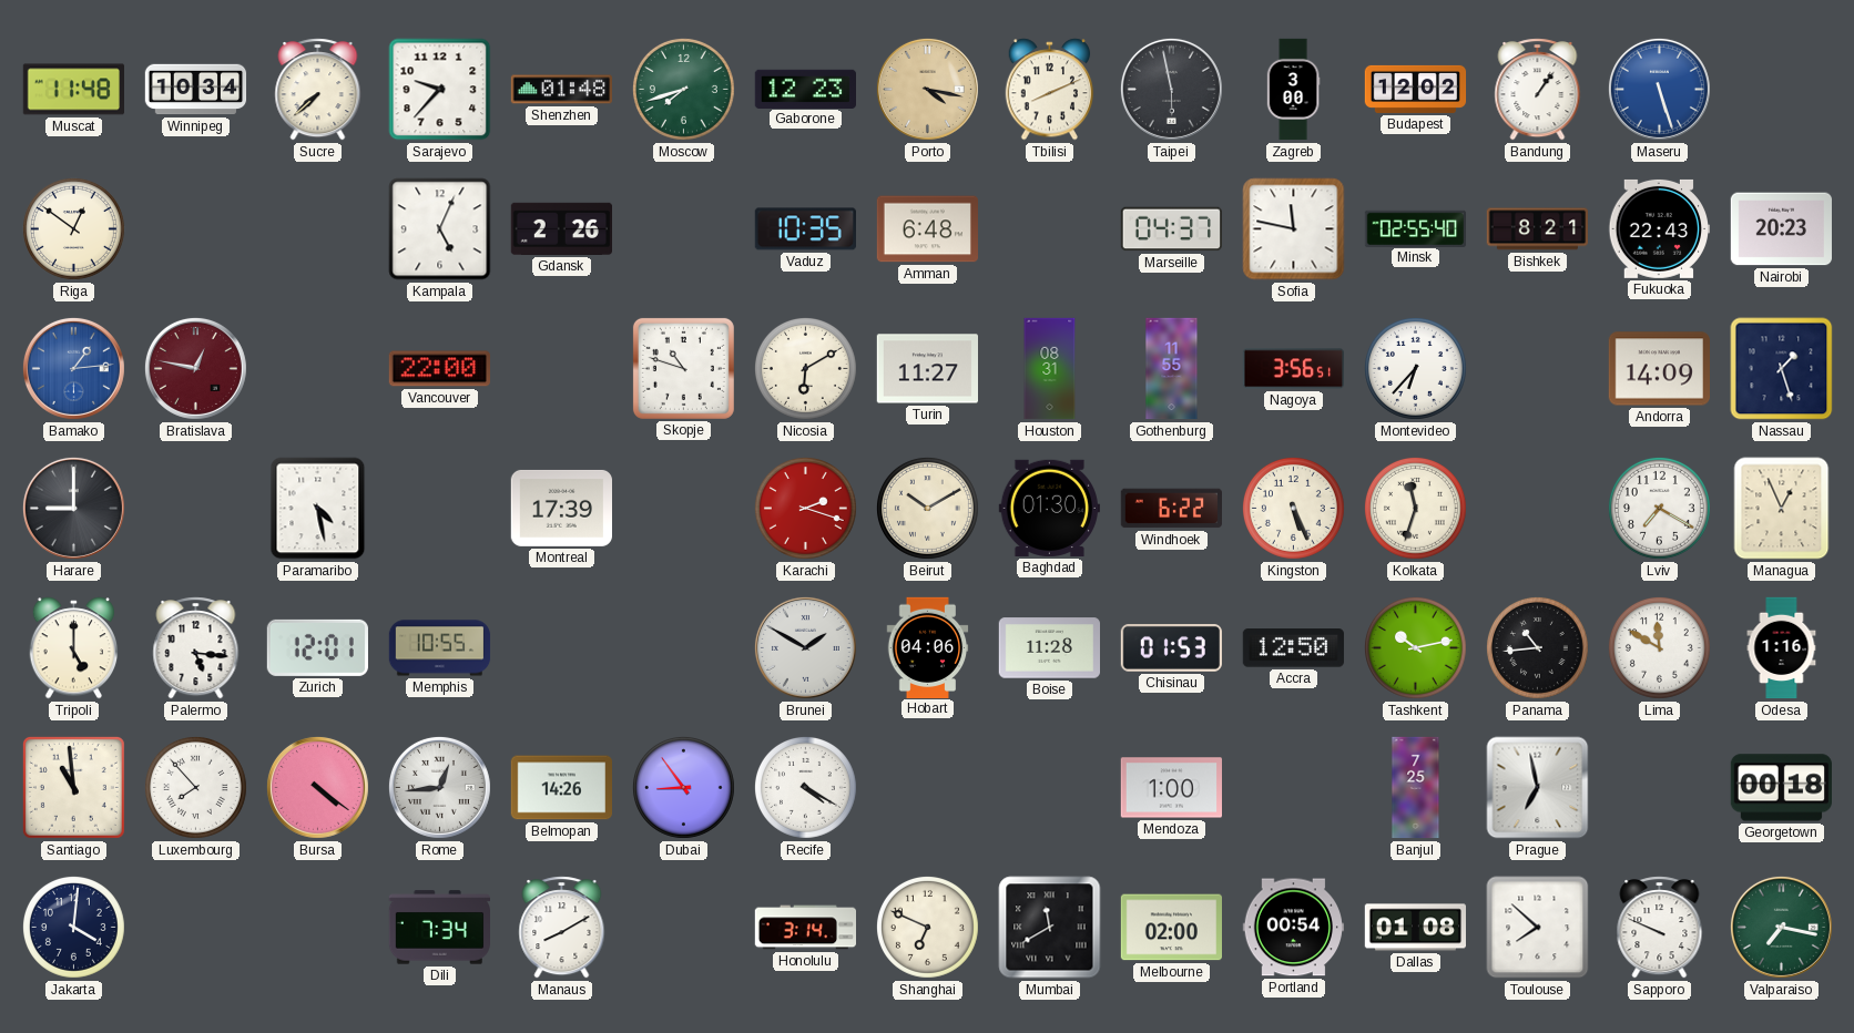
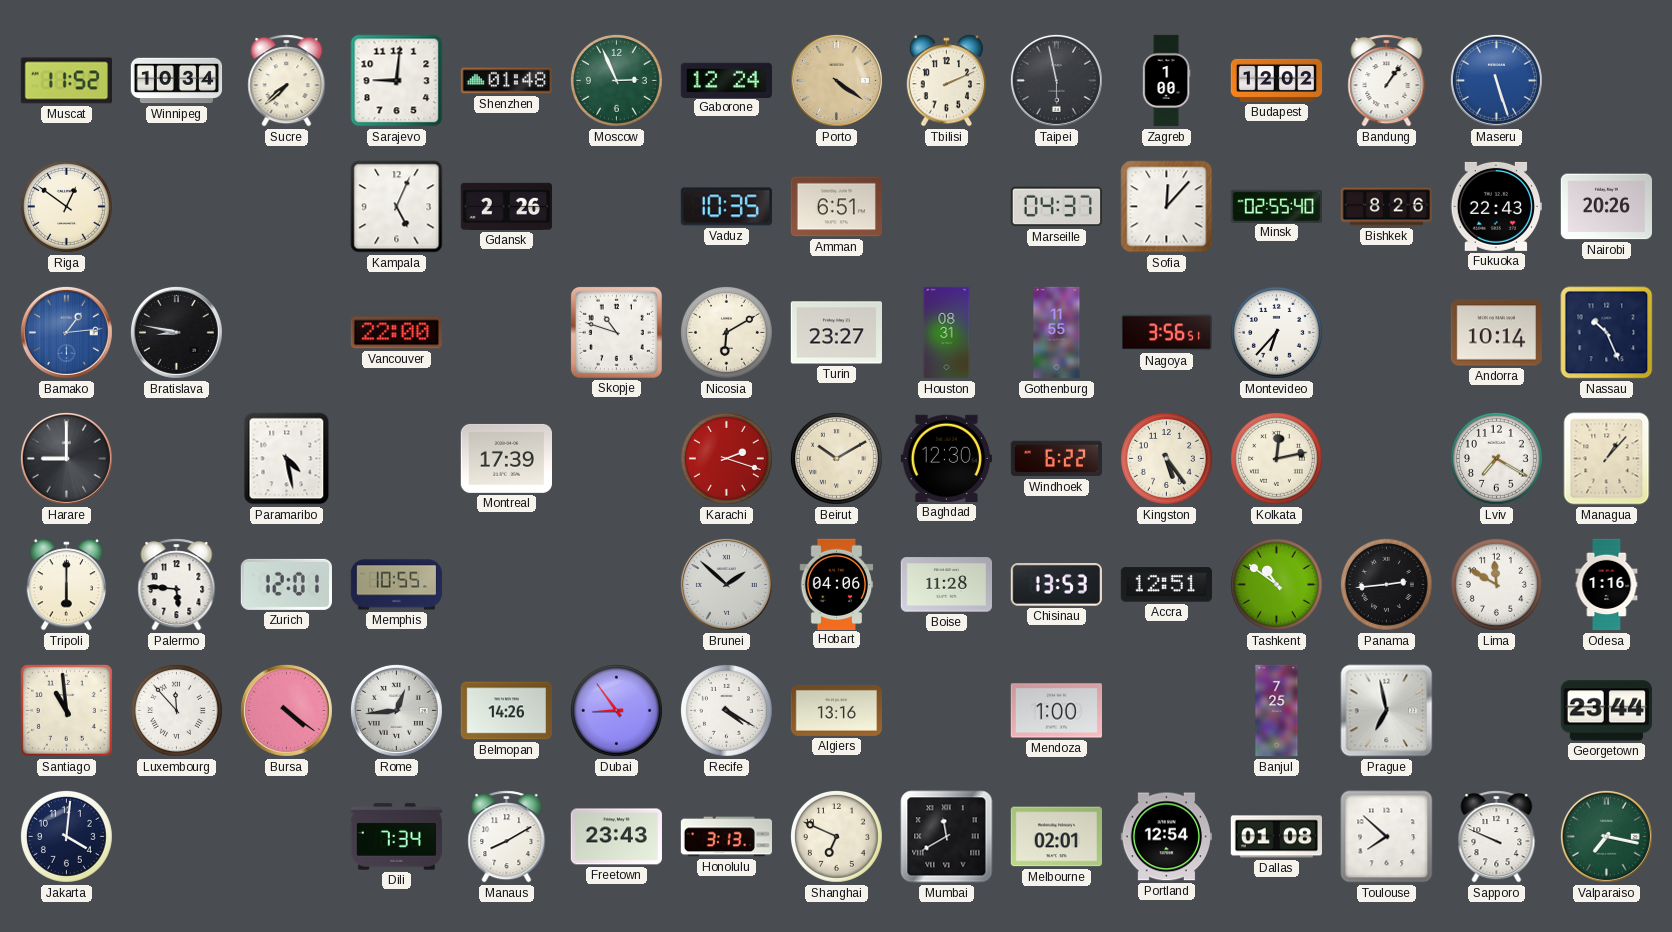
Muscat: 11:48 -> 11:52 (66, 81)
Sarajevo: 9:37 -> 9:01 (397, 81)
Moscow: 7:42 -> 2:56 (616, 80)
Gaborone: 12:23 -> 12:24 (726, 80)
Porto: 4:17 -> 4:21 (836, 80)
Tbilisi: 8:11 -> 2:11 (947, 81)
Zagreb: 3:00 -> 1:00 (1166, 81)
Amman: 6:48 -> 6:51 (836, 207)
Sofia: 11:47 -> 12:07 (1167, 207)
Bishkek: 8:21 -> 8:26 (1386, 207)
Nairobi: 20:23 -> 20:26 (1606, 207)
Bratislava: 12:47 -> 8:47 (176, 332)
Bratislava dial: burgundy -> black (176, 332)
Turin: 11:27 -> 23:27 (836, 333)
Andorra: 14:09 -> 10:14 (1496, 333)
Nassau: 1:27 -> 10:26 (1607, 333)
Baghdad: 01:30 -> 12:30 (946, 458)
Kingston: 5:26 -> 5:24 (1166, 458)
Kolkata: 11:33 -> 12:13 (1276, 458)
Managua: 12:56 -> 1:07 (1607, 459)
Tripoli: 5:00 -> 6:00 (67, 585)
Palermo: 5:16 -> 5:46 (177, 585)
Brunei: 1:50 -> 1:52 (726, 584)
Chisinau: 01:53 -> 13:53 (1056, 585)
Accra: 12:50 -> 12:51 (1166, 585)
Tashkent: 10:13 -> 10:51 (1276, 584)
Panama: 10:44 -> 2:44 (1386, 584)
Luxembourg: 7:53 -> 11:53 (176, 710)
Algiers: none -> 13:16 (836, 710)
Georgetown: 00:18 -> 23:44 (1606, 711)
Freetown: none -> 23:43 (616, 837)
Honolulu: 3:14 -> 3:13 (726, 837)
Melbourne: 02:00 -> 02:01 (1056, 837)
Portland: 00:54 -> 12:54 (1166, 837)
